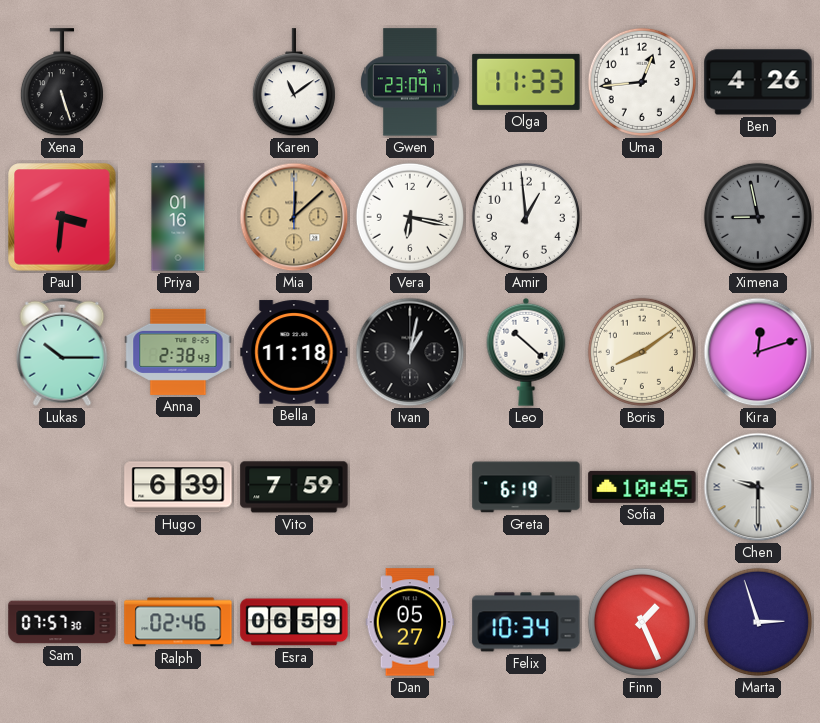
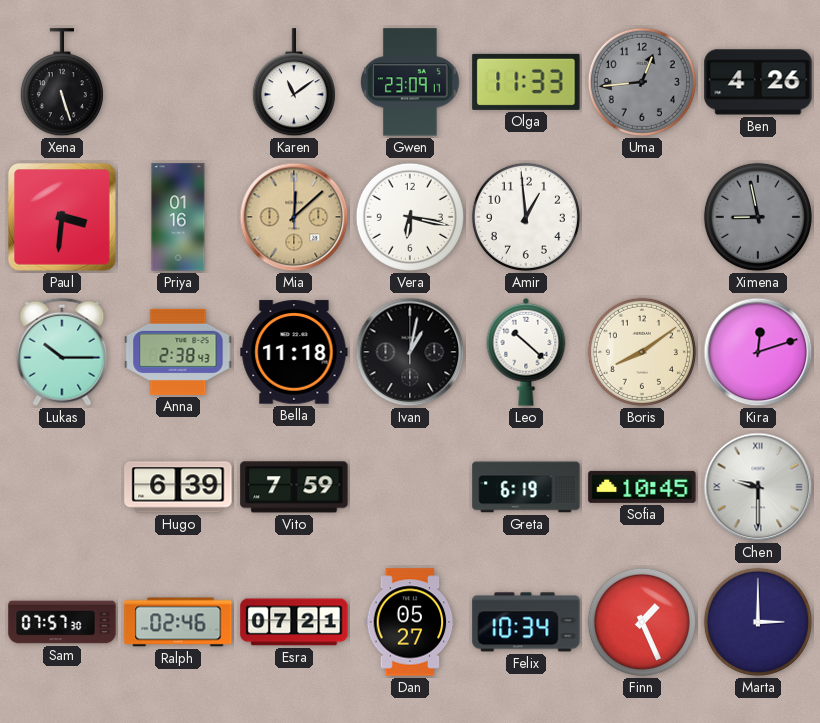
Uma dial: white -> grey (642, 82)
Esra: 06:59 -> 07:21 (294, 622)
Marta: 2:57 -> 3:00 (758, 622)
